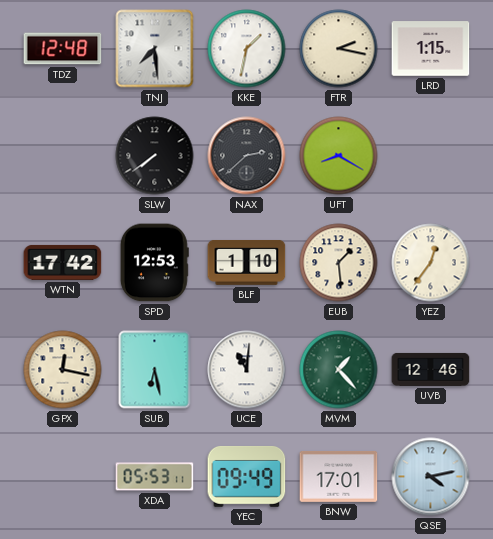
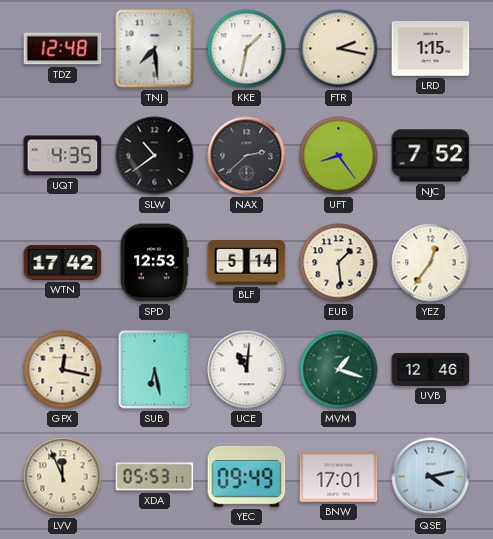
UQT: none -> 4:35 (63, 156)
SLW: 7:39 -> 10:39 (155, 156)
UFT: 8:20 -> 8:24 (339, 156)
NJC: none -> 7:52 (431, 156)
BLF: 1:10 -> 5:14 (247, 262)
MVM: 1:23 -> 1:18 (339, 370)
LVV: none -> 11:56 (63, 477)
